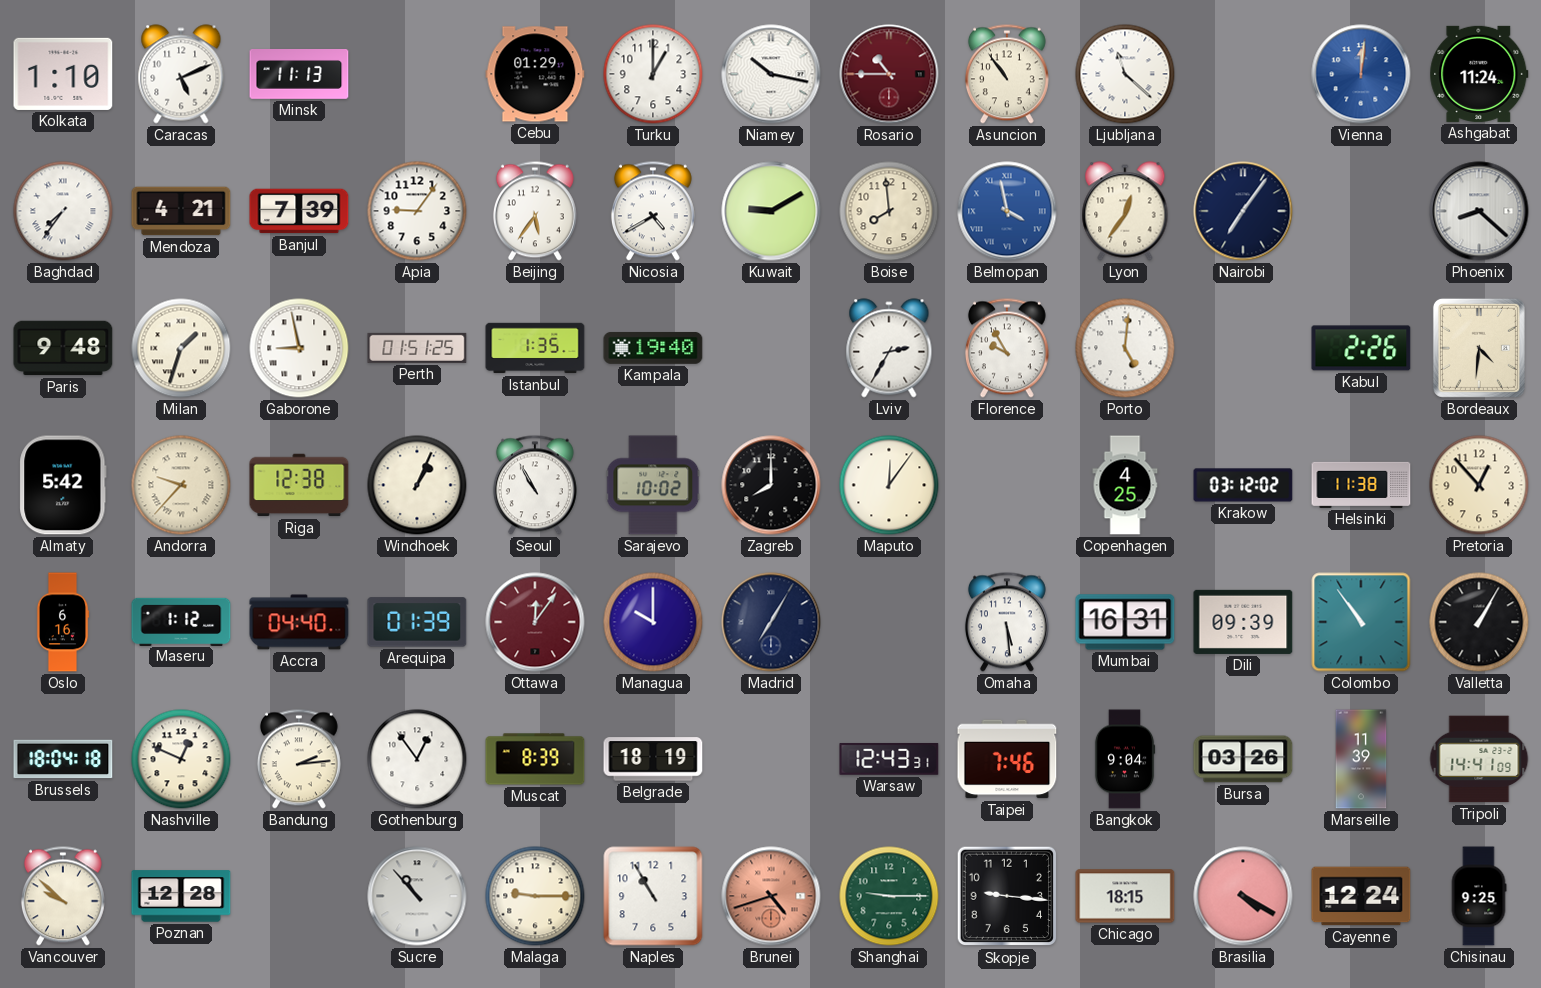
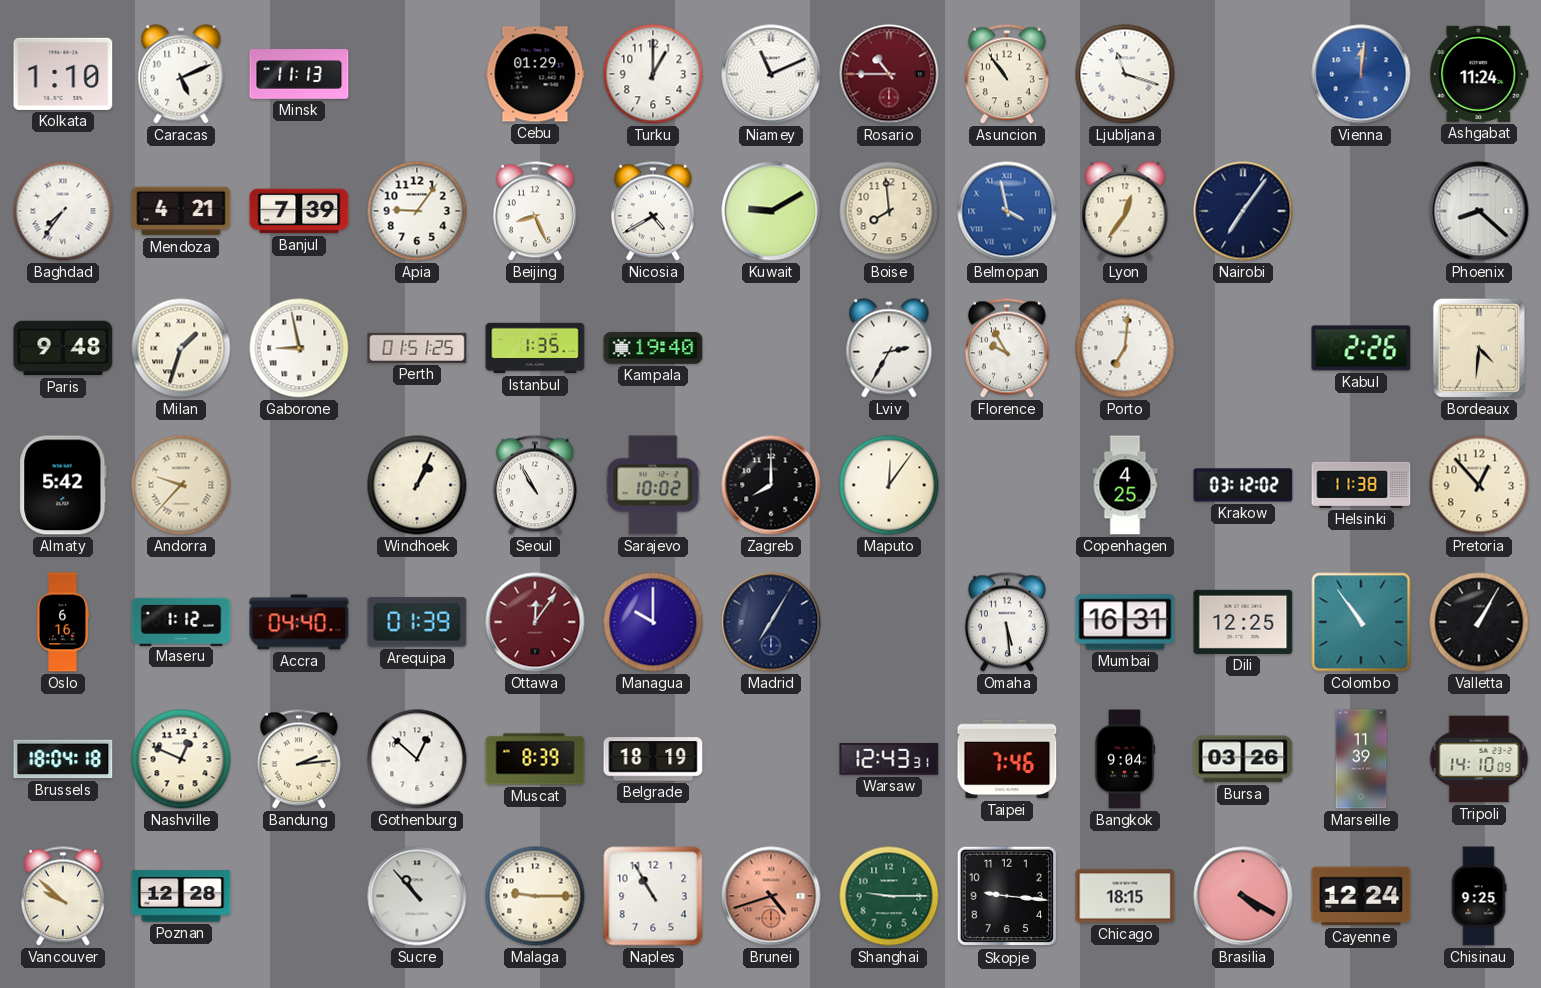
Niamey: 10:17 -> 11:11 (771, 74)
Ljubljana: 11:22 -> 11:18 (1125, 74)
Beijing: 5:36 -> 8:26 (535, 211)
Porto: 5:01 -> 7:01 (1125, 348)
Riga: 12:38 -> none (299, 485)
Dili: 09:39 -> 12:25 (1243, 622)
Gothenburg: 12:54 -> 12:52 (417, 759)
Tripoli: 14:41 -> 14:10 (1479, 759)
